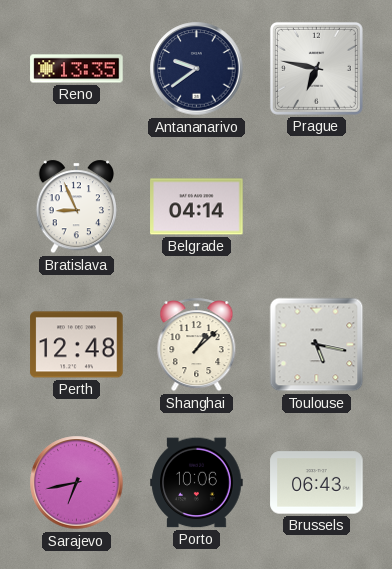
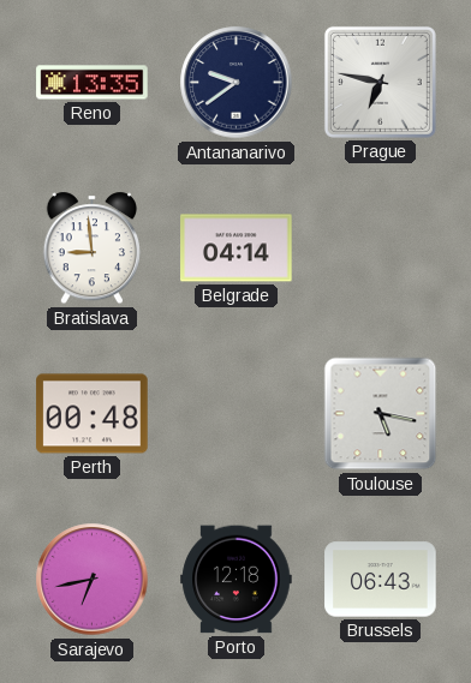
Bratislava: 8:56 -> 8:59 (91, 248)
Perth: 12:48 -> 00:48 (93, 414)
Shanghai: 1:08 -> none (197, 345)
Porto: 10:06 -> 12:18 (237, 580)
